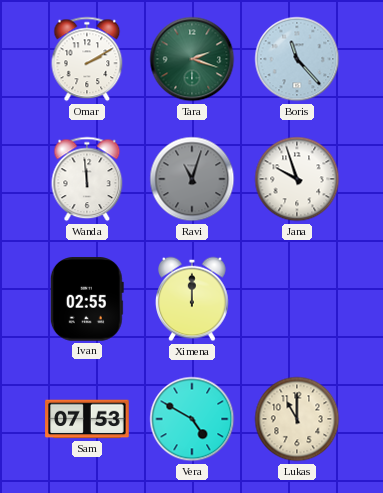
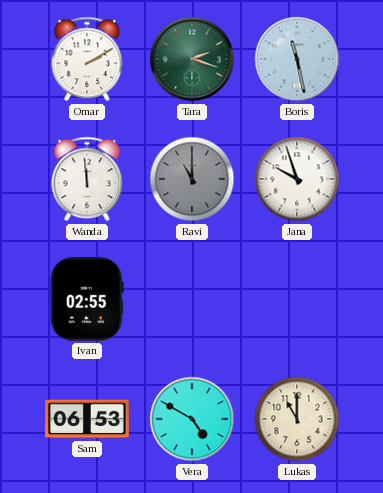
Boris: 11:23 -> 11:28 (297, 59)
Ravi: 11:03 -> 11:00 (192, 179)
Ximena: 12:00 -> none (192, 299)
Sam: 07:53 -> 06:53 (87, 419)
